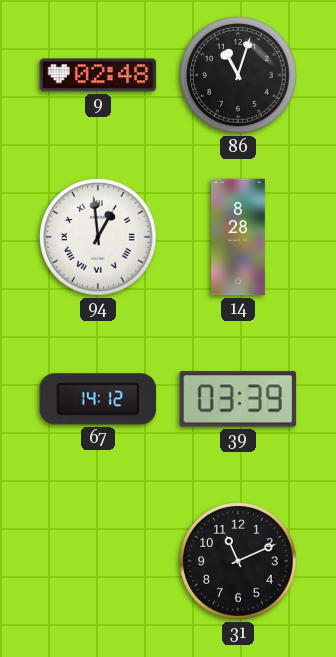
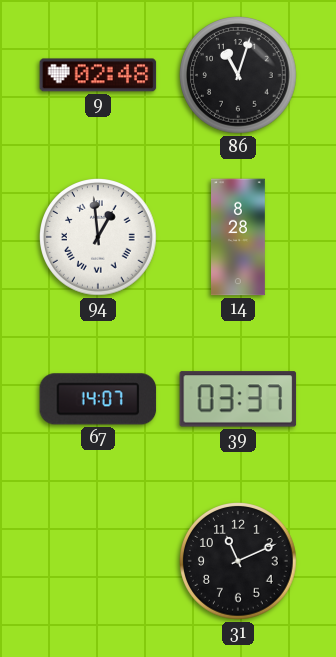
67: 14:12 -> 14:07 (98, 399)
39: 03:39 -> 03:37 (238, 399)
